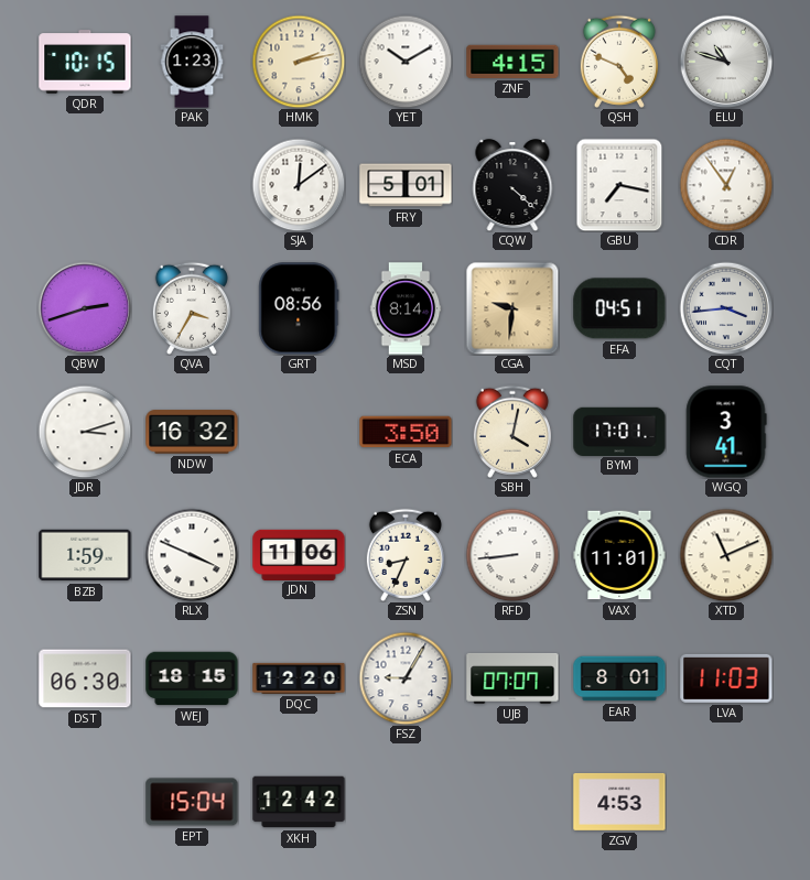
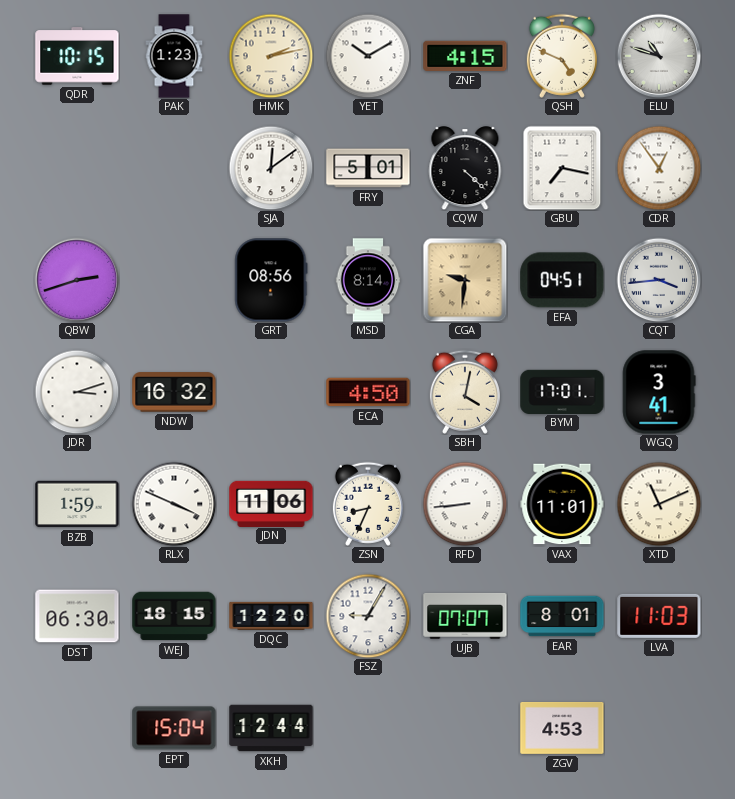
QVA: 3:35 -> none (192, 308)
ECA: 3:50 -> 4:50 (368, 392)
XKH: 12:42 -> 12:44 (271, 728)
